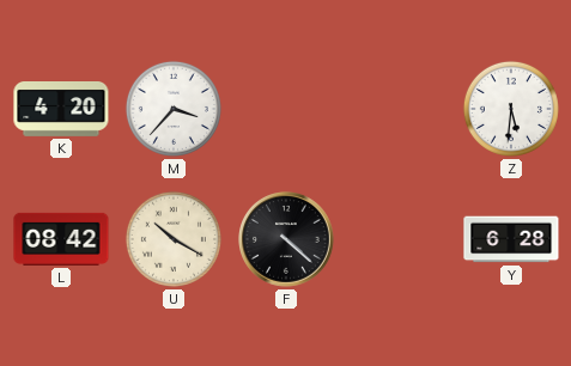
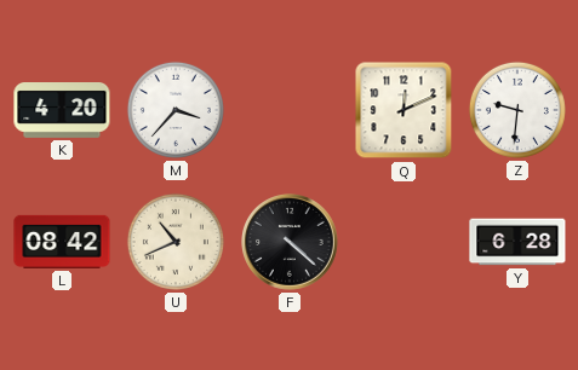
Q: none -> 12:11 (404, 110)
Z: 5:31 -> 9:31 (517, 110)
U: 10:20 -> 10:41 (176, 242)
